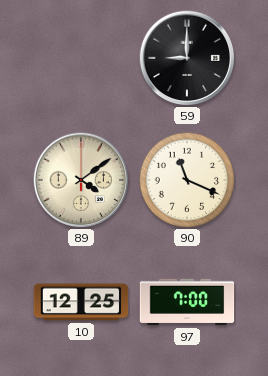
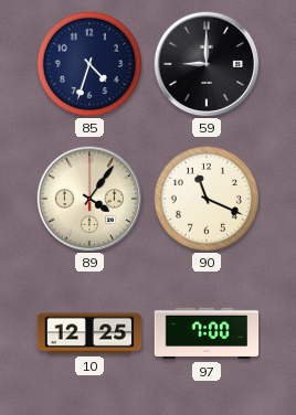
85: none -> 4:33 (89, 64)
89: 4:09 -> 4:06 (89, 199)
